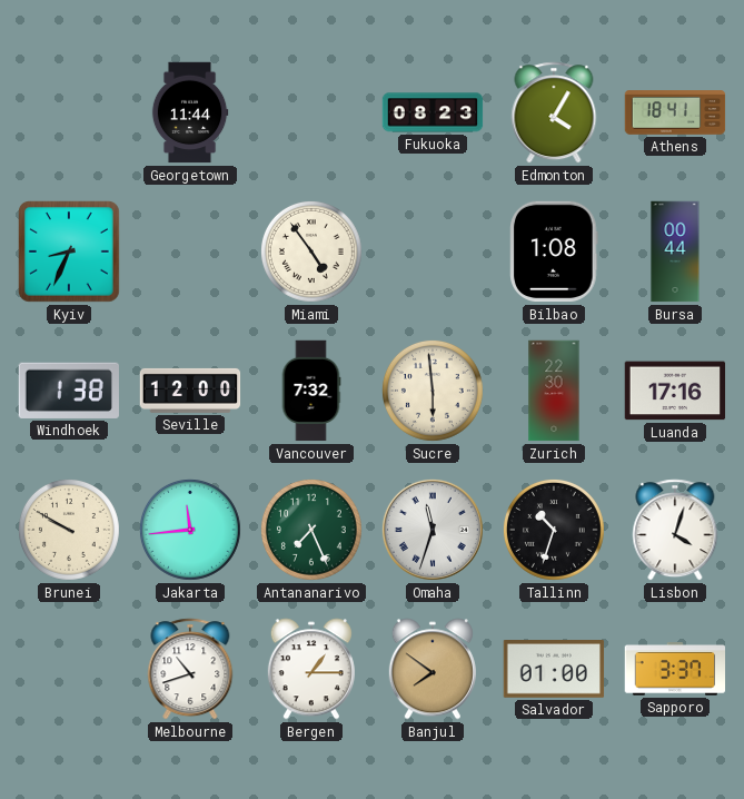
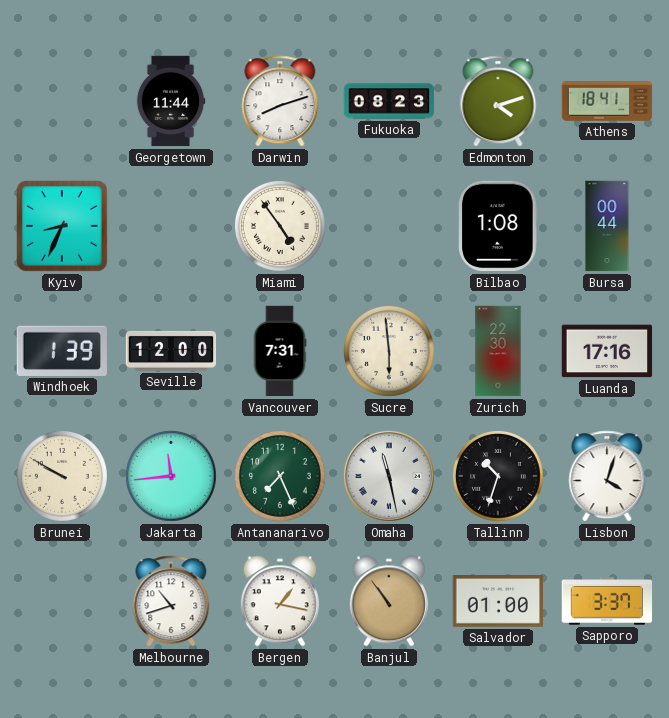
Darwin: none -> 8:12 (280, 101)
Edmonton: 4:05 -> 4:12 (498, 101)
Windhoek: 1:38 -> 1:39 (62, 351)
Vancouver: 7:32 -> 7:31 (280, 351)
Omaha: 11:33 -> 11:28 (389, 476)
Bergen: 1:15 -> 1:17 (280, 601)
Banjul: 7:51 -> 10:54 (389, 601)
